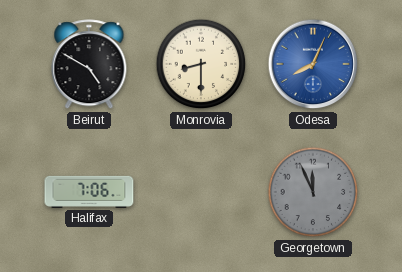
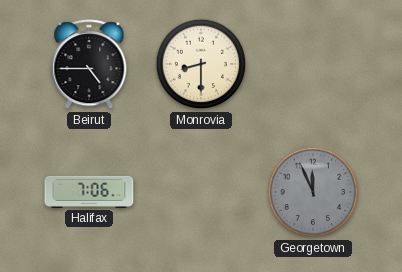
Beirut: 4:50 -> 4:45 (89, 65)
Odesa: 8:04 -> none (313, 64)
